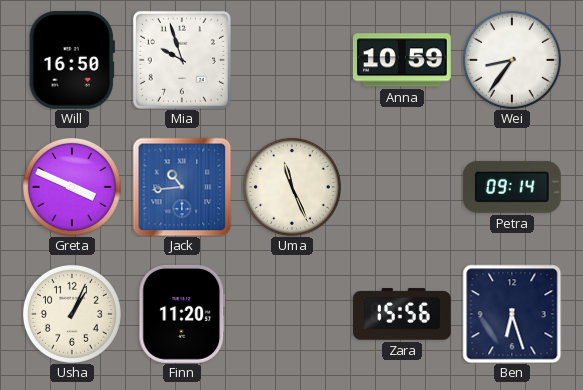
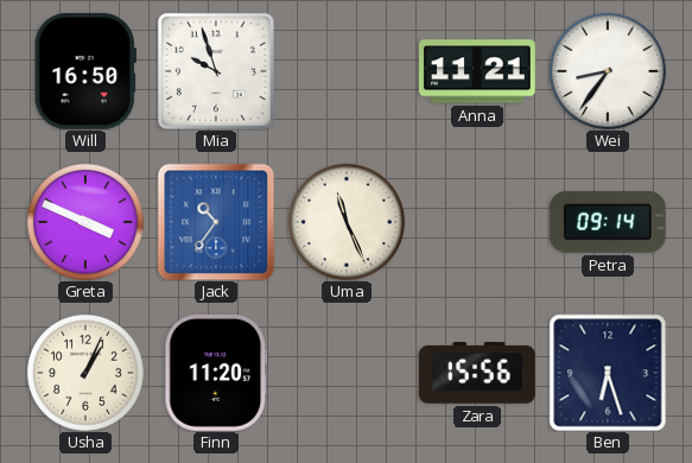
Anna: 10:59 -> 11:21 (477, 71)
Jack: 10:44 -> 10:36 (216, 222)
